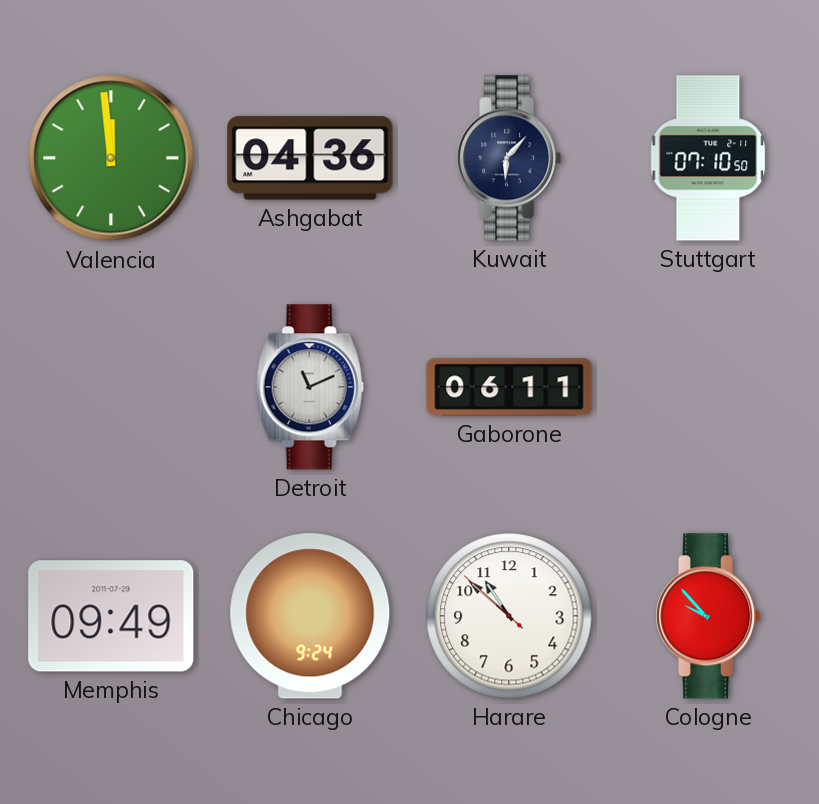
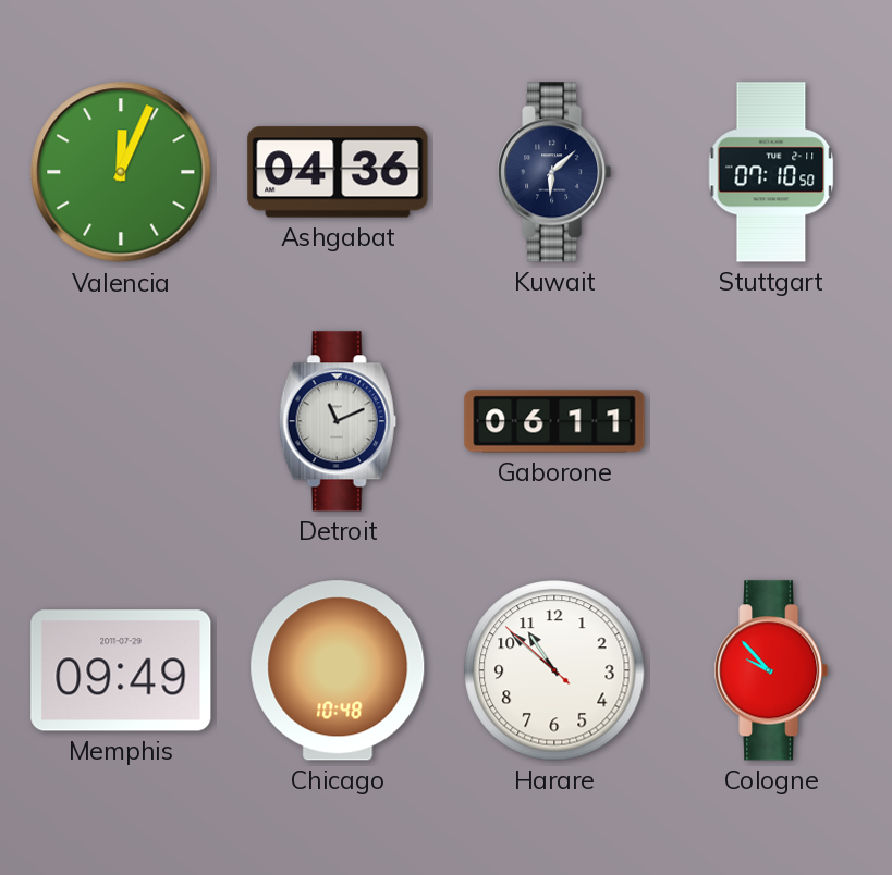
Valencia: 11:59 -> 12:04 (121, 172)
Kuwait: 6:07 -> 6:08 (554, 172)
Chicago: 9:24 -> 10:48 (338, 670)
